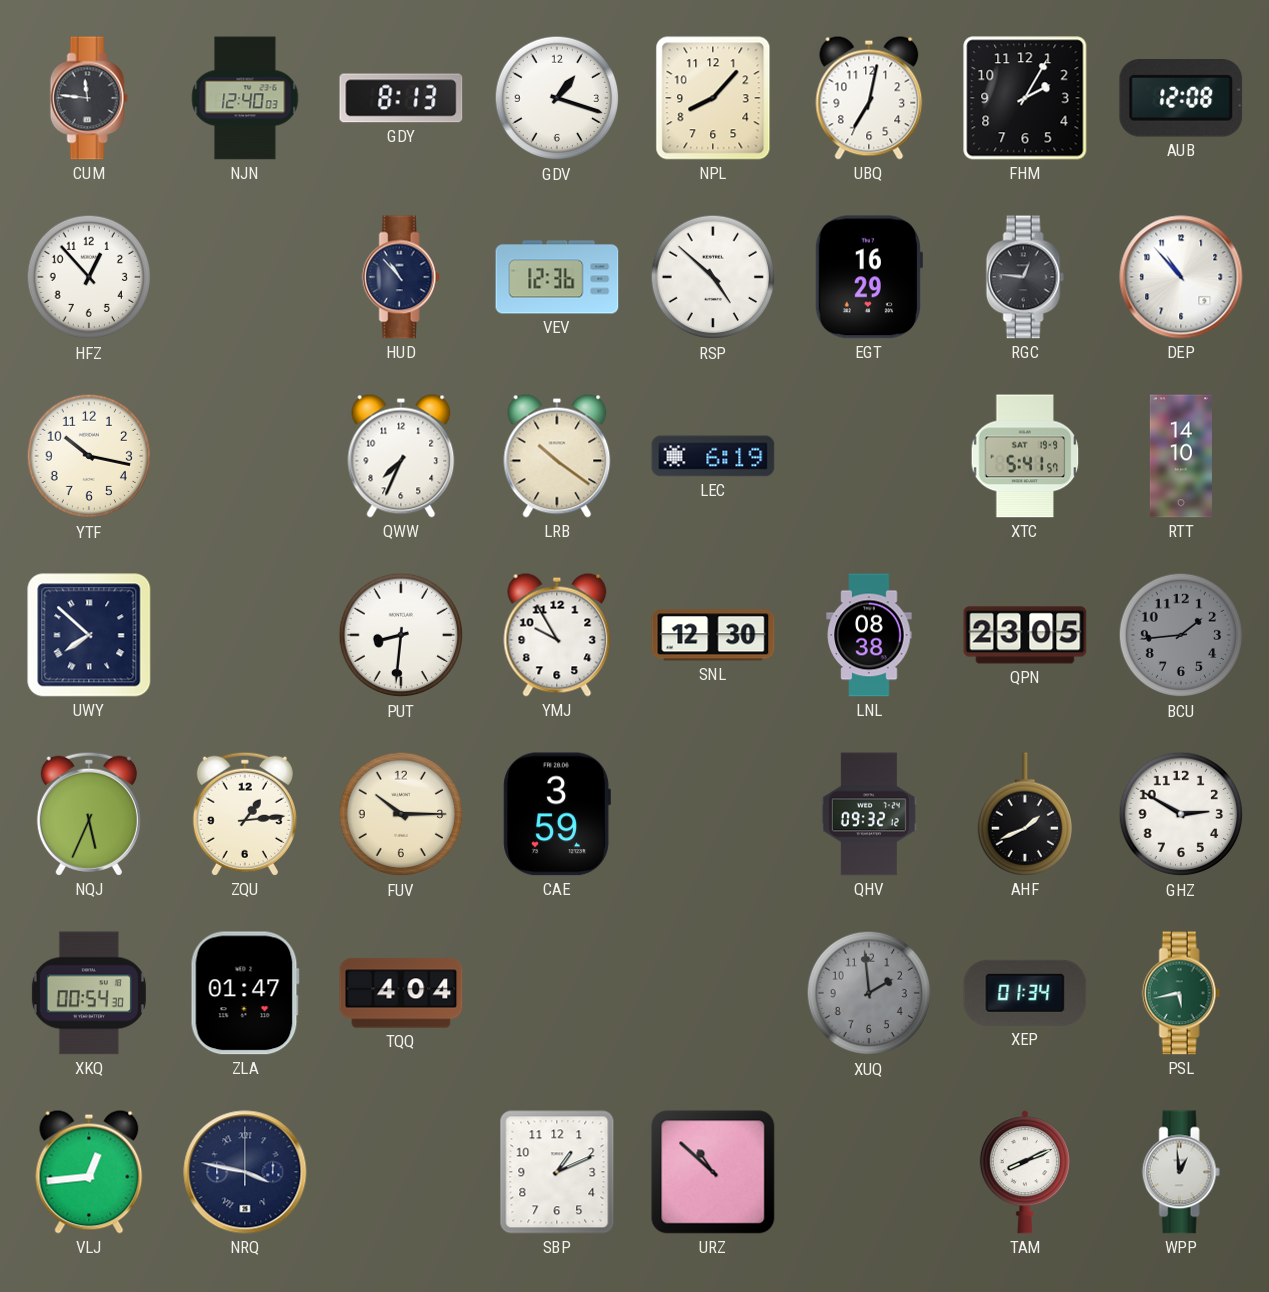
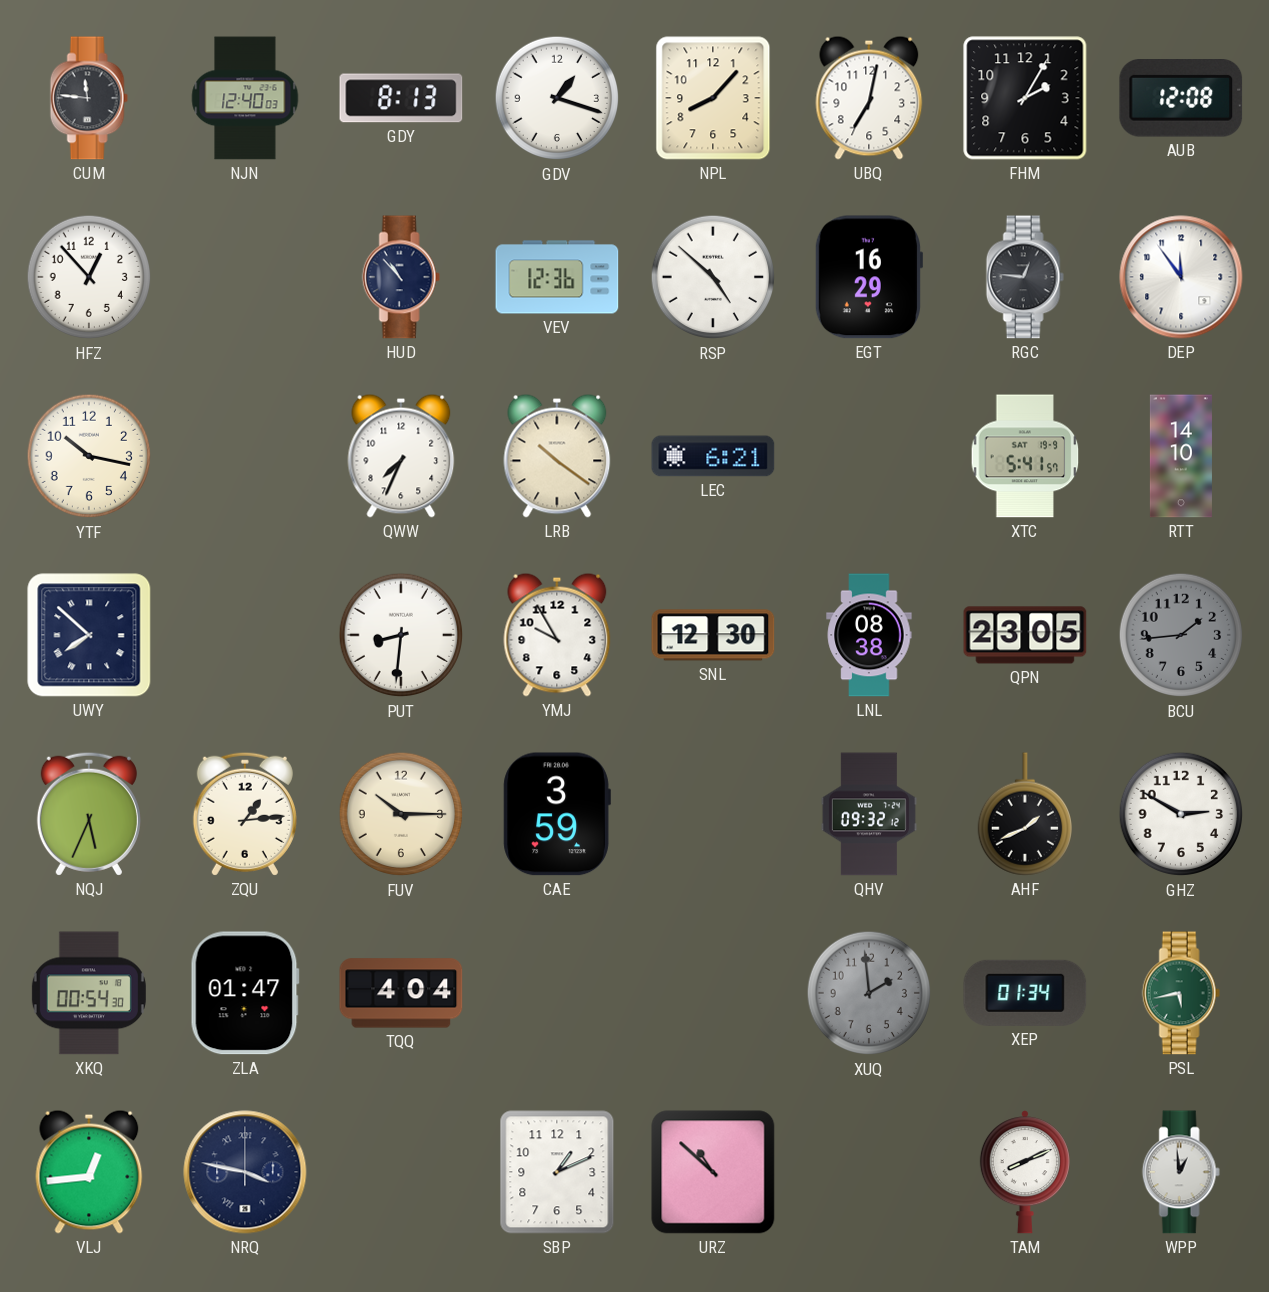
DEP: 10:53 -> 11:54 (1181, 277)
LEC: 6:19 -> 6:21 (713, 456)
